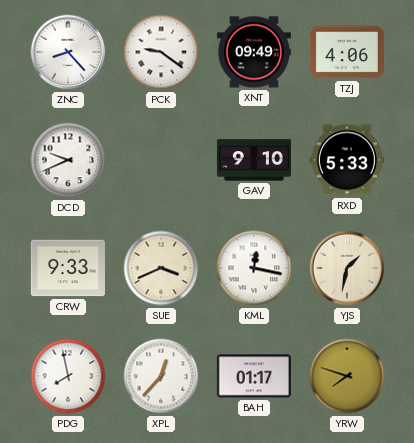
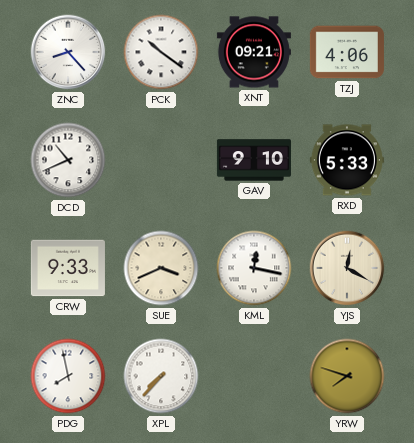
PCK: 9:21 -> 10:21 (161, 52)
XNT: 09:49 -> 09:21 (254, 52)
DCD: 9:41 -> 10:41 (68, 160)
YJS: 1:32 -> 12:20 (347, 268)
XPL: 12:37 -> 7:37 (161, 376)
BAH: 01:17 -> none (254, 376)
